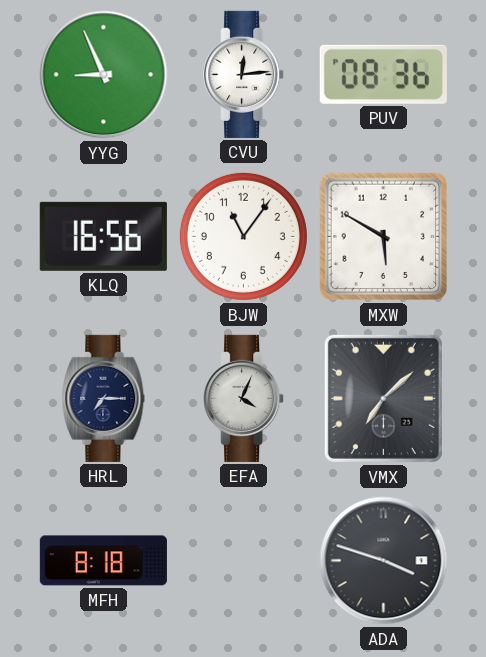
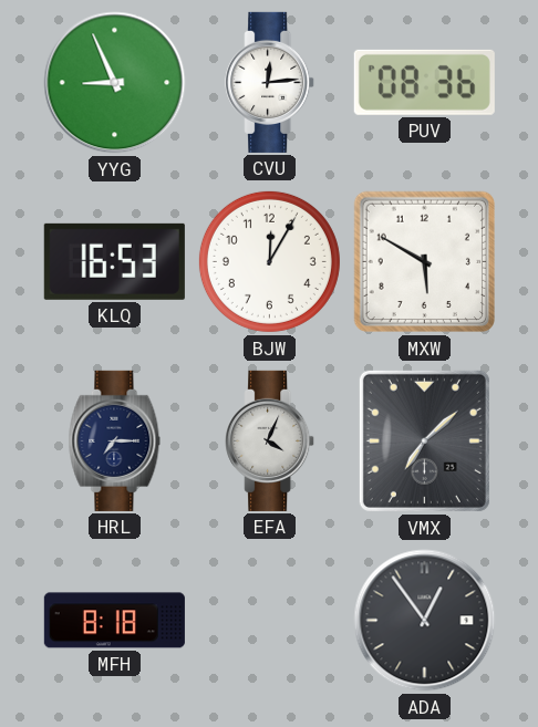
KLQ: 16:56 -> 16:53 (114, 261)
BJW: 11:06 -> 12:05 (269, 261)
ADA: 3:48 -> 12:54 (425, 621)
